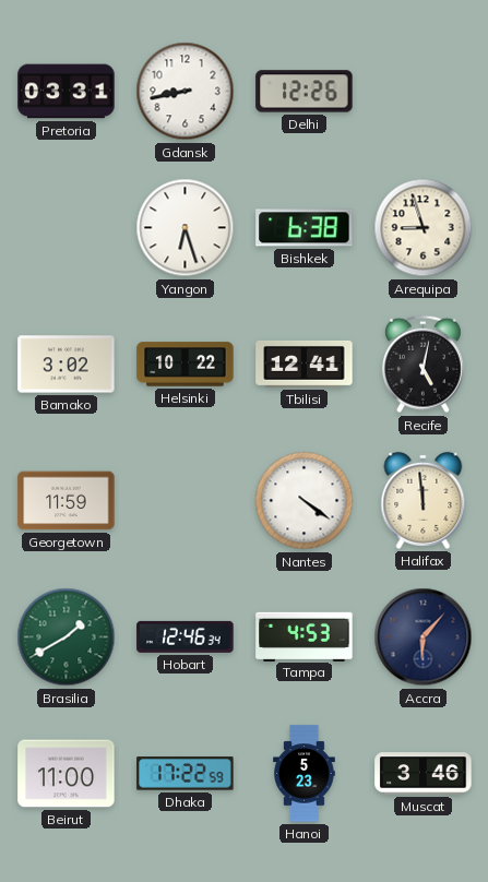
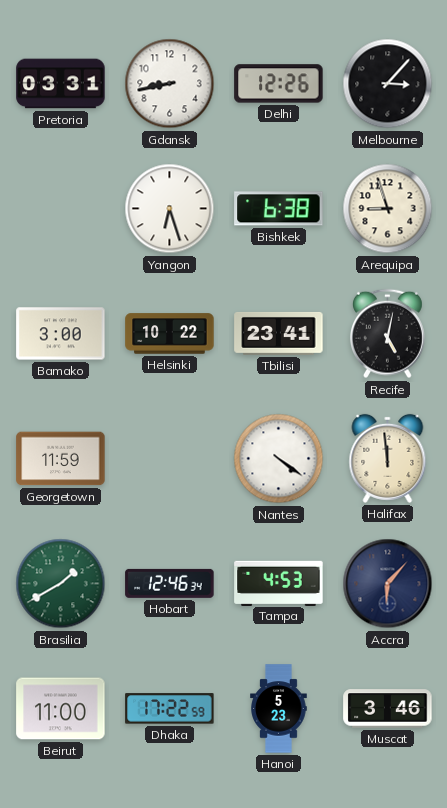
Melbourne: none -> 3:07 (388, 84)
Bamako: 3:02 -> 3:00 (61, 334)
Tbilisi: 12:41 -> 23:41 (279, 333)
